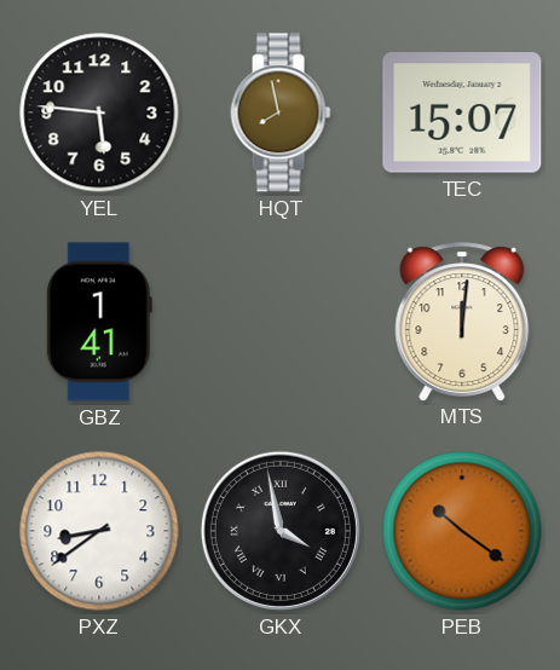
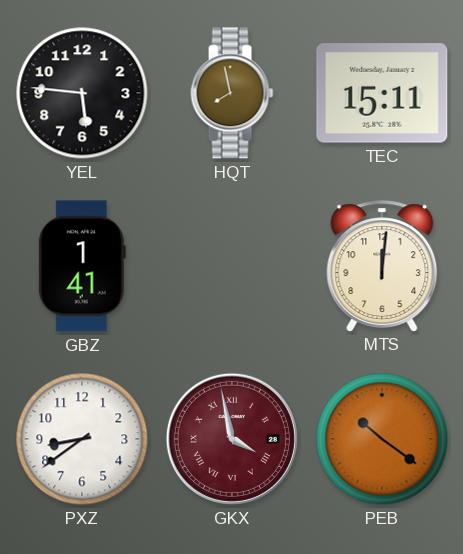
TEC: 15:07 -> 15:11 (382, 93)
GKX dial: black -> burgundy (232, 439)
